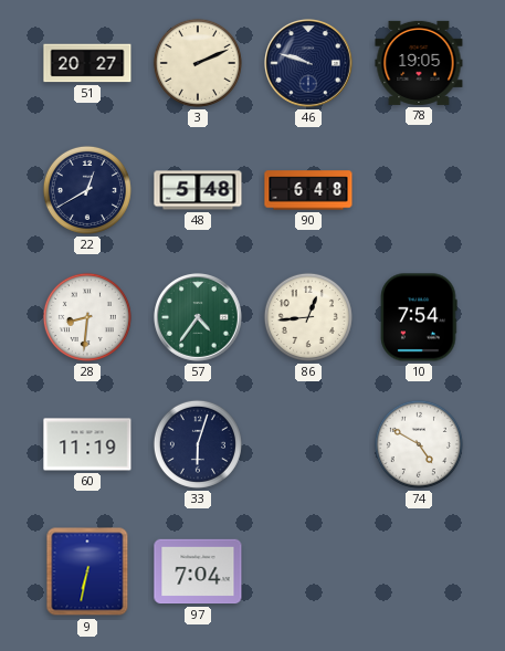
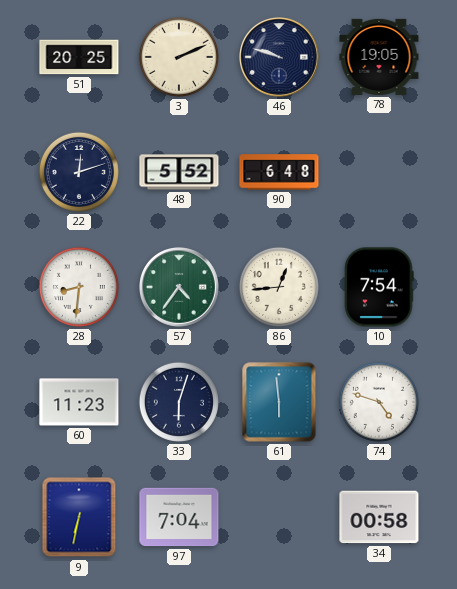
51: 20:27 -> 20:25 (79, 57)
22: 12:40 -> 12:12 (79, 172)
48: 5:48 -> 5:52 (179, 172)
60: 11:19 -> 11:23 (79, 402)
61: none -> 5:59 (279, 402)
74: 4:50 -> 4:48 (379, 402)
34: none -> 00:58 (379, 517)
